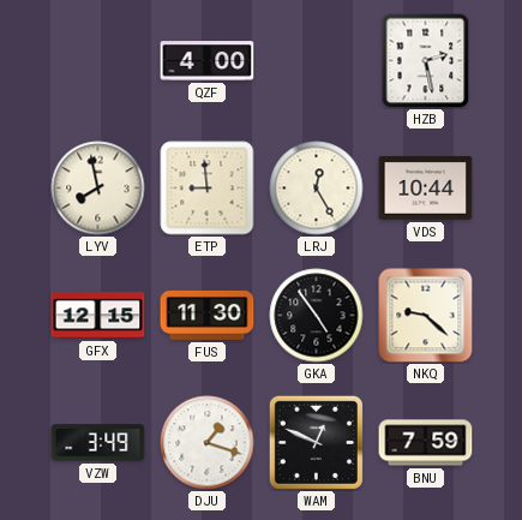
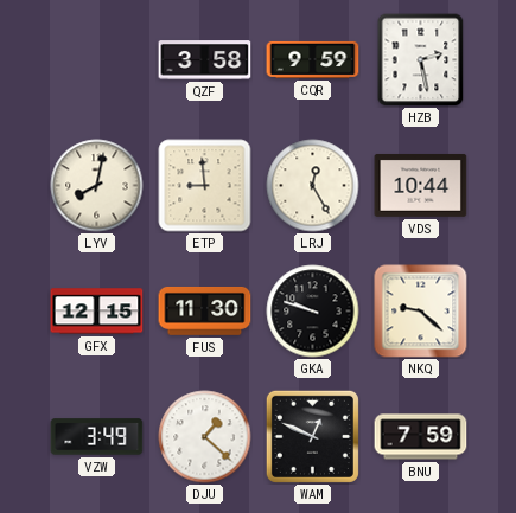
QZF: 4:00 -> 3:58 (205, 60)
CQR: none -> 9:59 (313, 59)
LYV: 7:58 -> 8:02 (97, 186)
GKA: 4:54 -> 9:48 (313, 312)
DJU: 1:18 -> 1:22 (205, 437)
